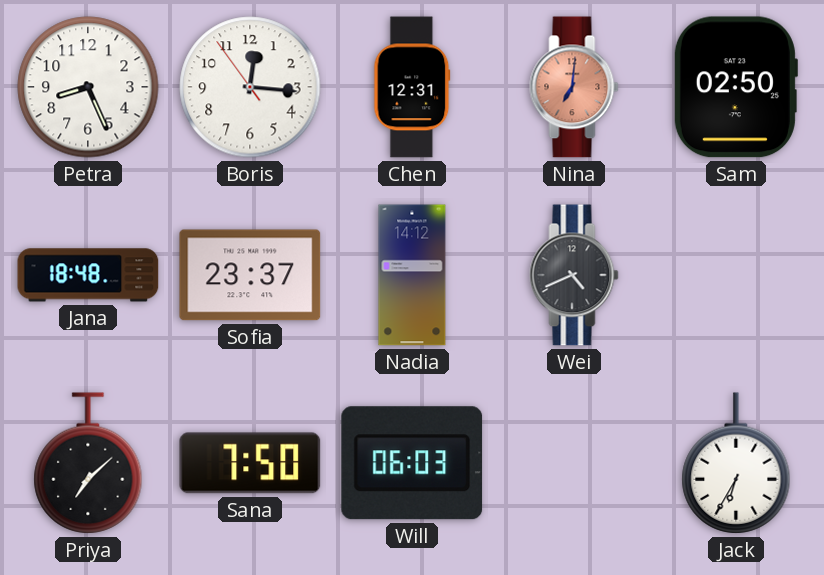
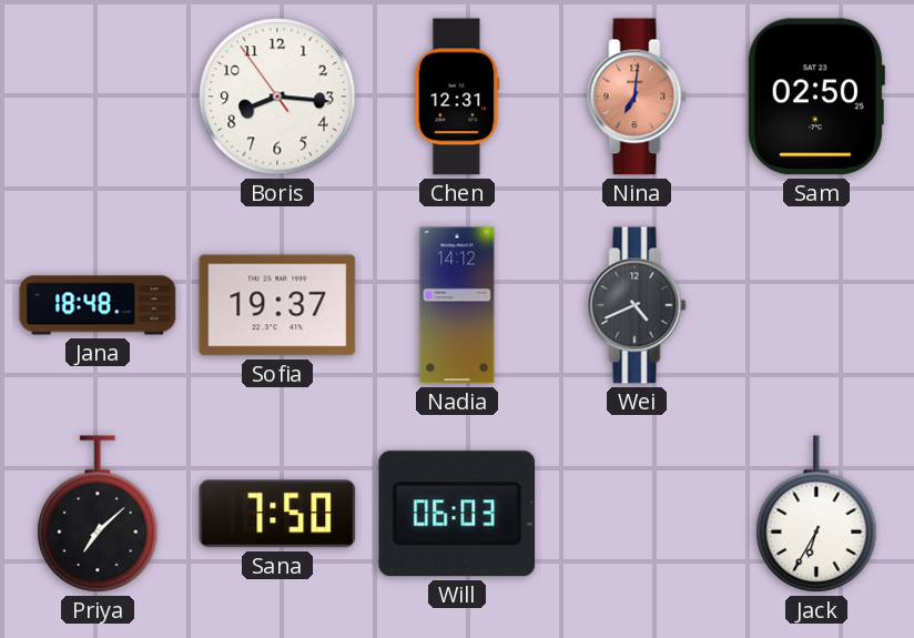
Petra: 8:26 -> none (88, 87)
Boris: 12:15 -> 8:15 (277, 97)
Sofia: 23:37 -> 19:37 (277, 305)
